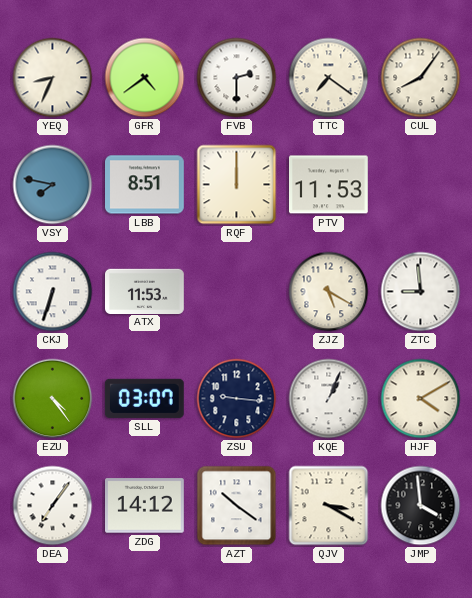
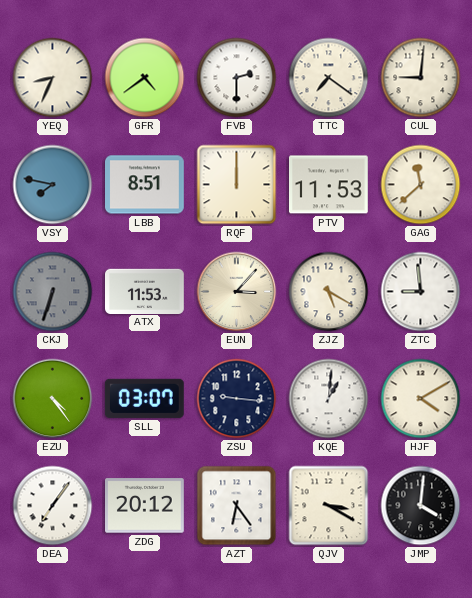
CUL: 8:06 -> 9:01 (421, 78)
GAG: none -> 11:38 (421, 185)
CKJ dial: white -> grey (53, 292)
EUN: none -> 3:07 (237, 292)
KQE: 1:04 -> 1:01 (329, 399)
ZDG: 14:12 -> 20:12 (145, 506)
AZT: 10:21 -> 6:24 (237, 506)
JMP: 3:59 -> 4:01 (421, 506)
